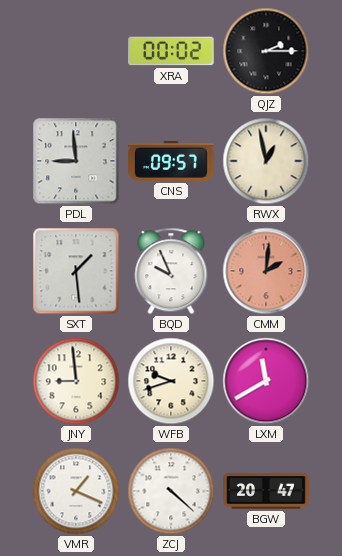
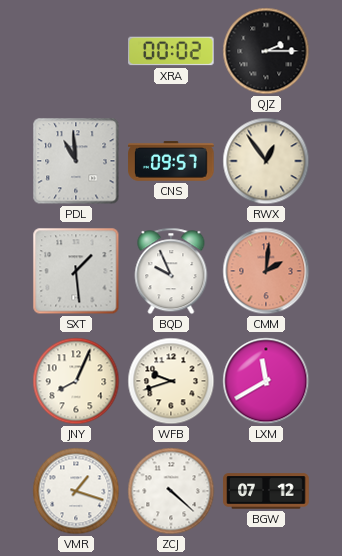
PDL: 8:59 -> 10:59 (76, 161)
RWX: 12:58 -> 12:54 (266, 161)
JNY: 8:59 -> 8:04 (76, 381)
VMR: 1:19 -> 1:18 (76, 491)
BGW: 20:47 -> 07:12 (266, 491)
